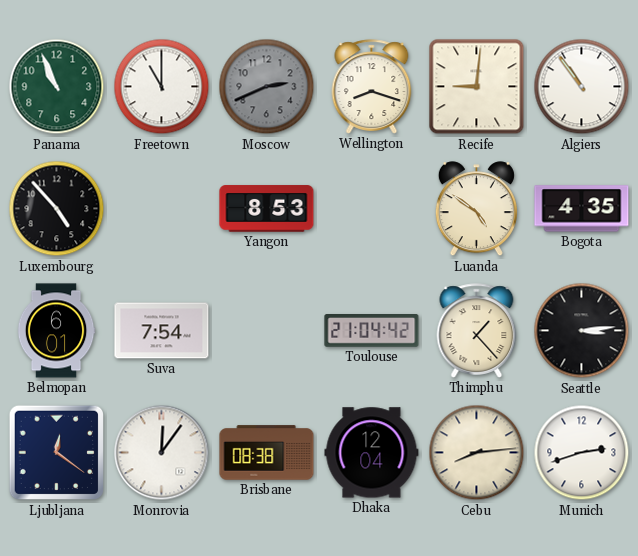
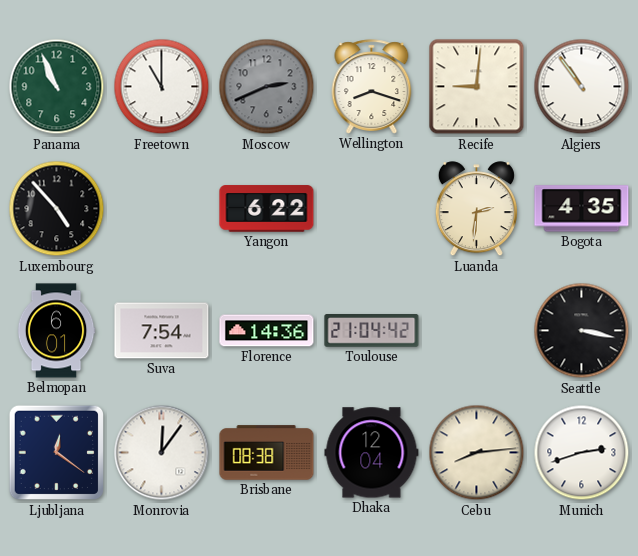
Yangon: 8:53 -> 6:22 (267, 209)
Luanda: 4:51 -> 2:31 (476, 209)
Florence: none -> 14:36 (267, 331)
Thimphu: 1:23 -> none (477, 331)
Seattle: 3:14 -> 3:17 (582, 331)
